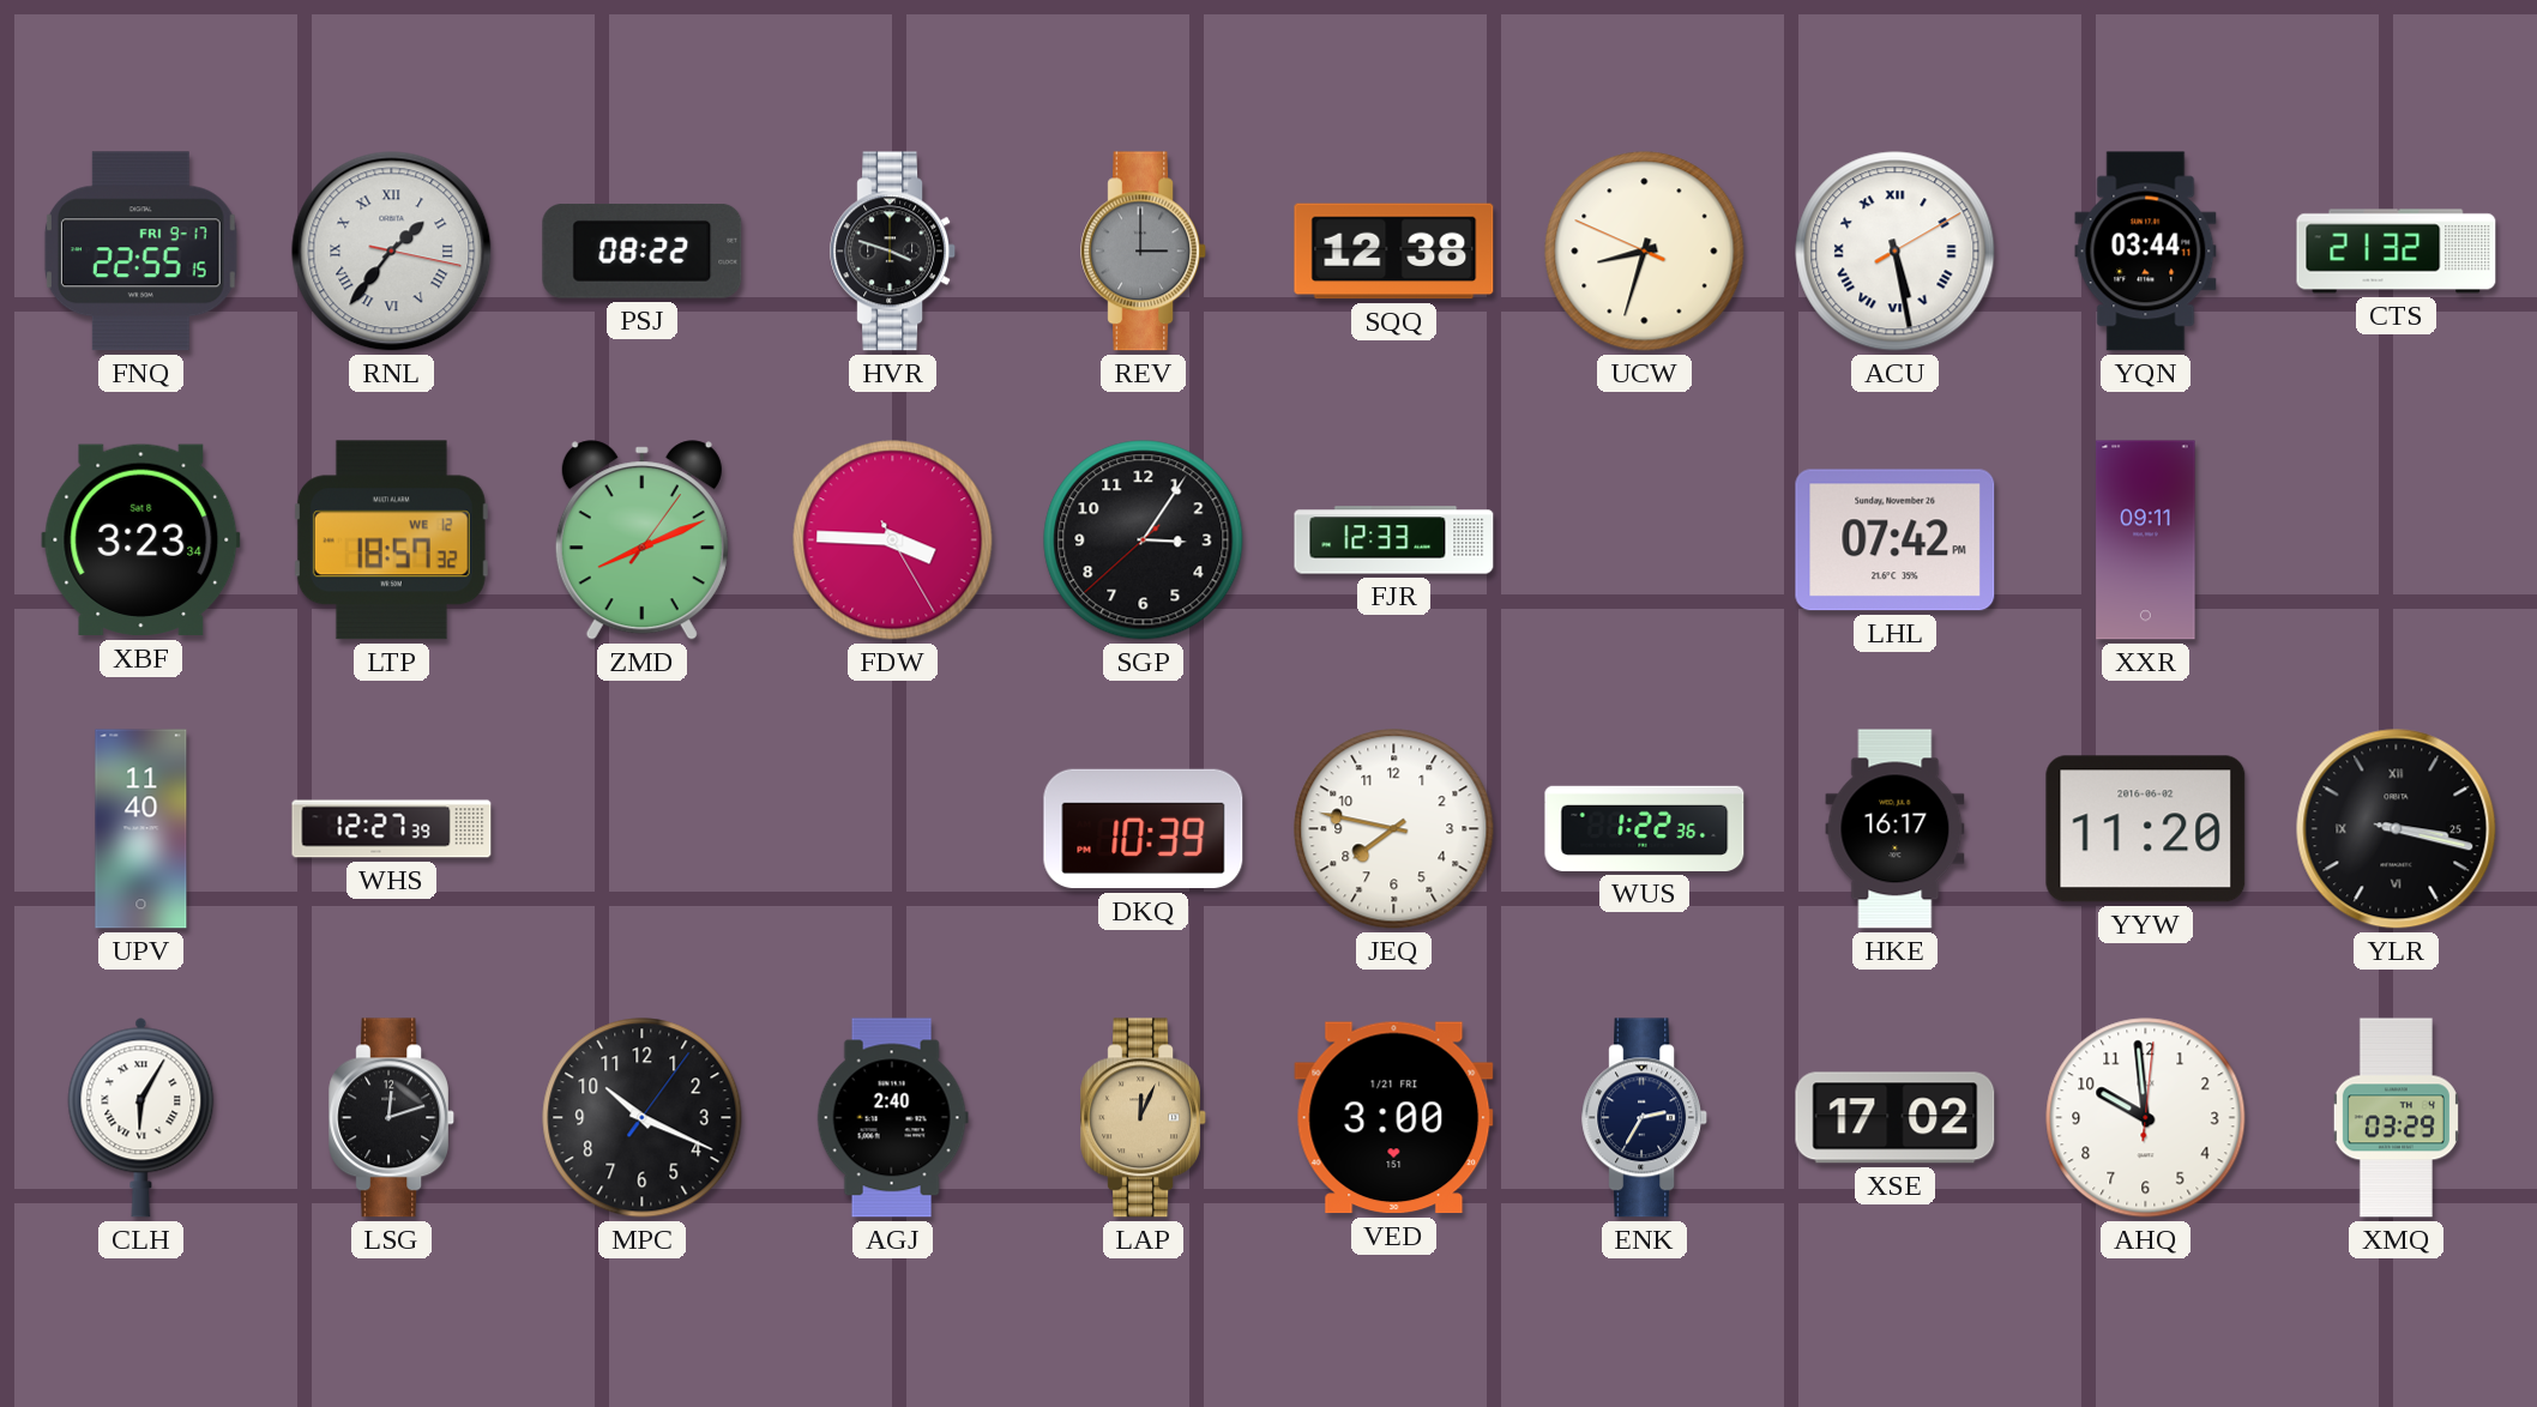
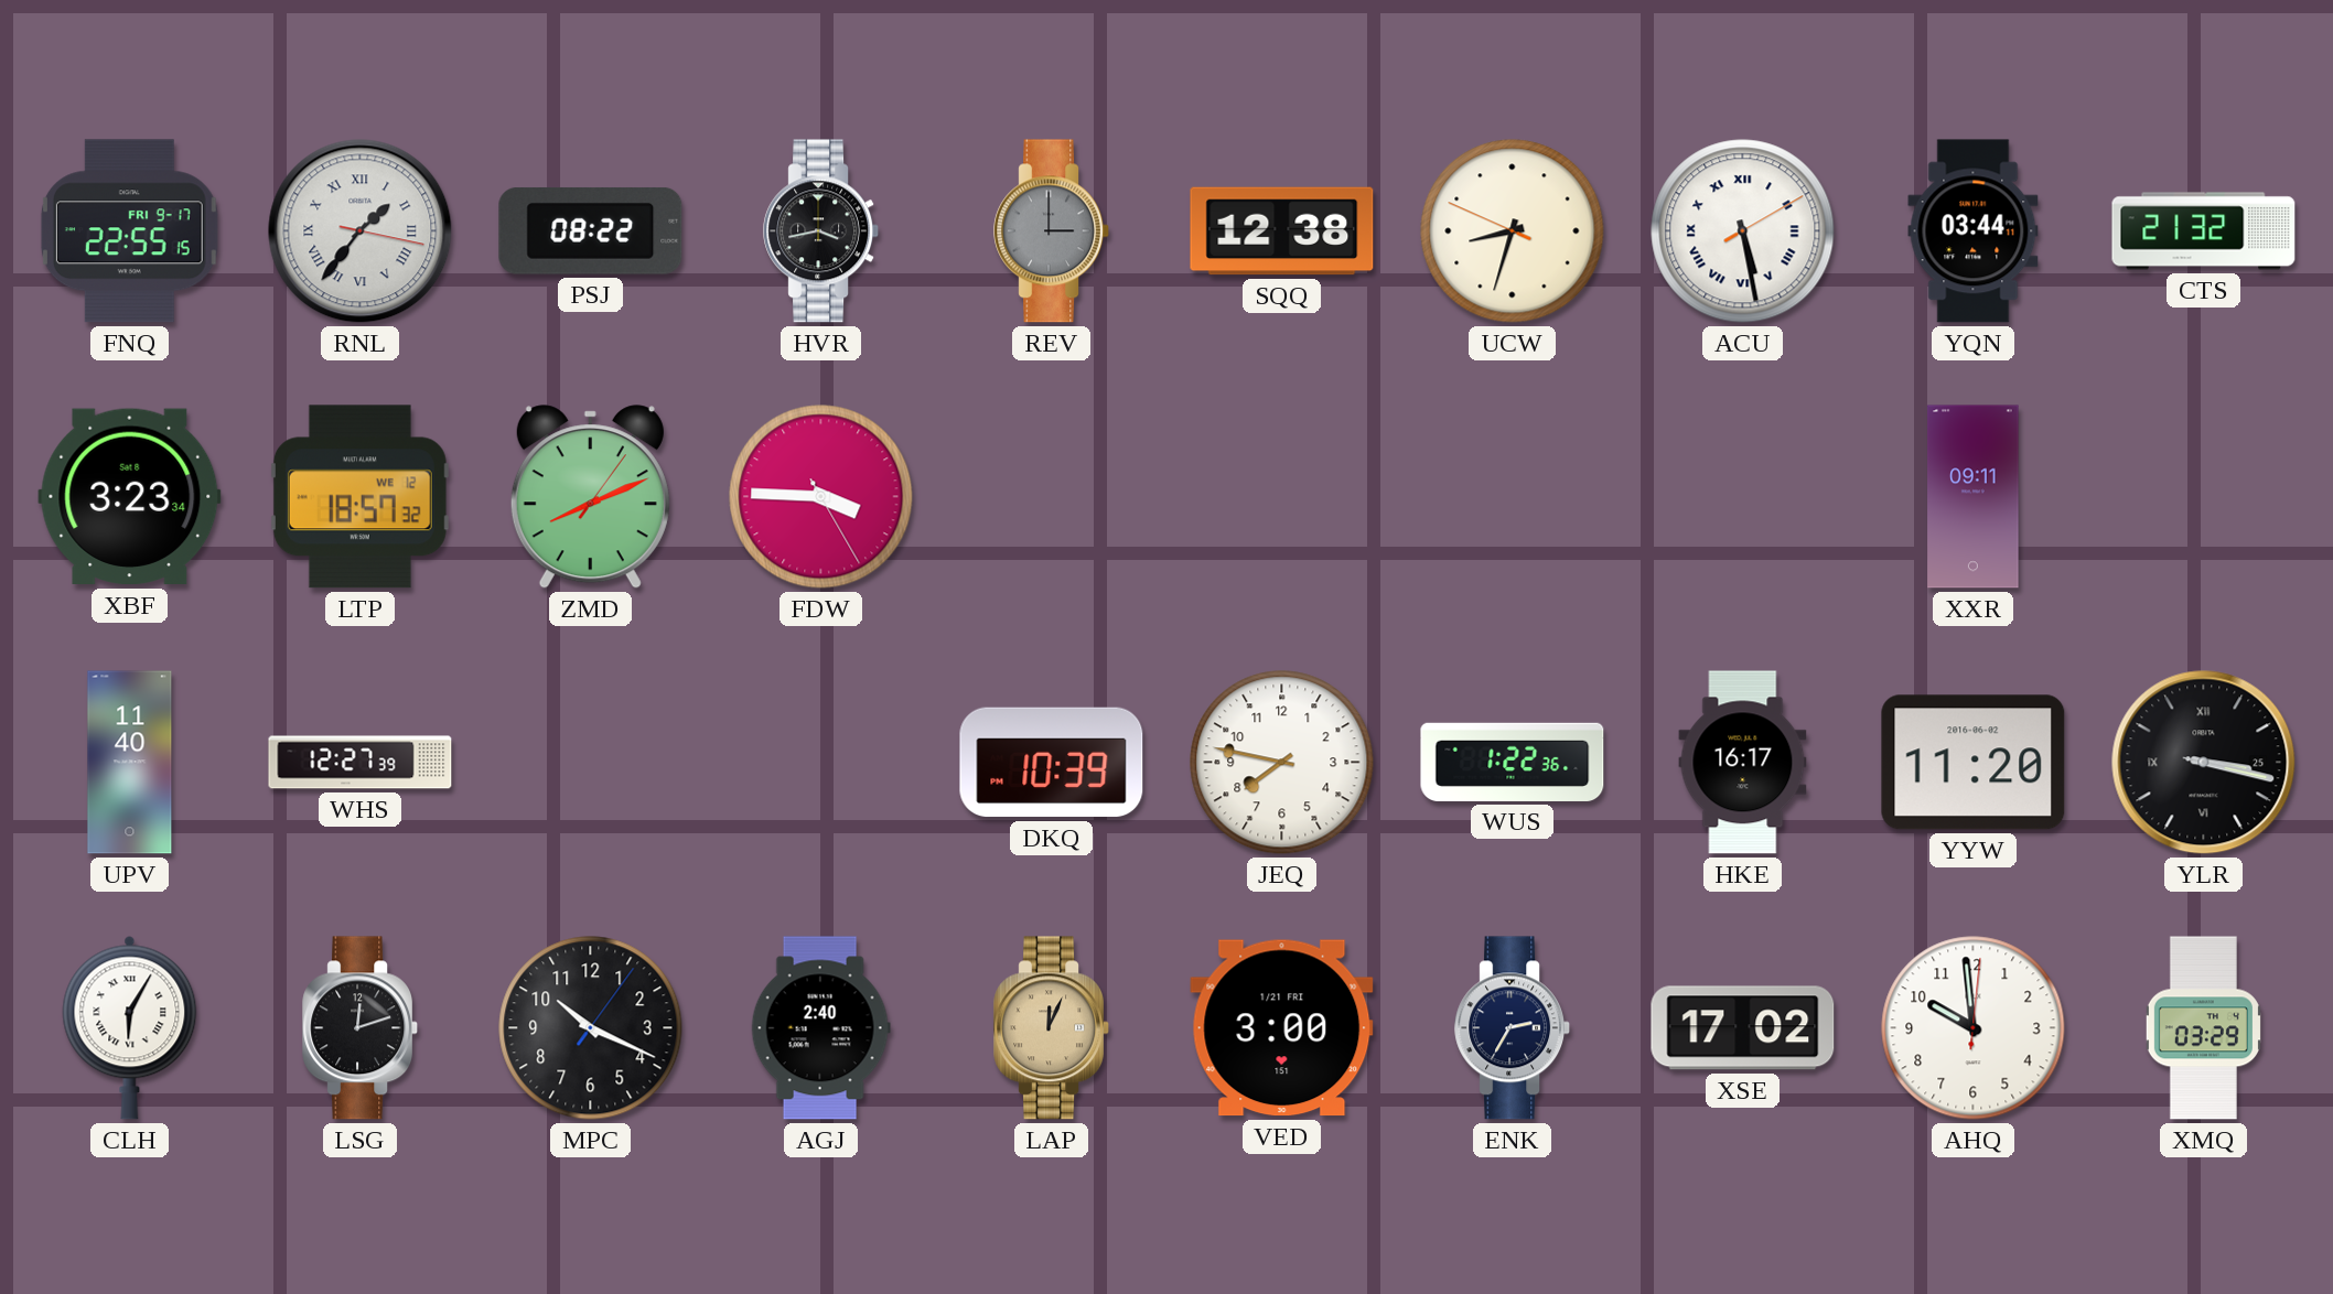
HVR: 3:48 -> 3:43 (820, 231)
SGP: 3:05 -> none (1144, 541)
FJR: 12:33 -> none (1394, 541)
LHL: 07:42 -> none (1896, 541)
